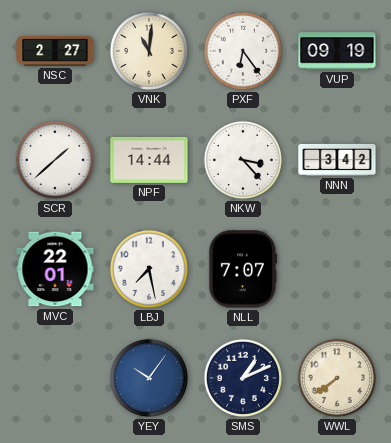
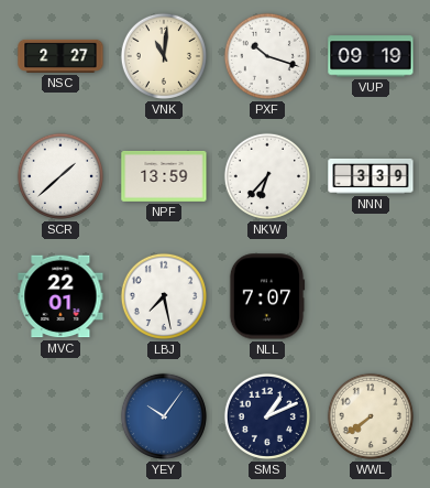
PXF: 6:24 -> 10:18 (267, 56)
NPF: 14:44 -> 13:59 (164, 176)
NKW: 3:23 -> 6:37 (267, 176)
NNN: 3:42 -> 3:39 (371, 176)
